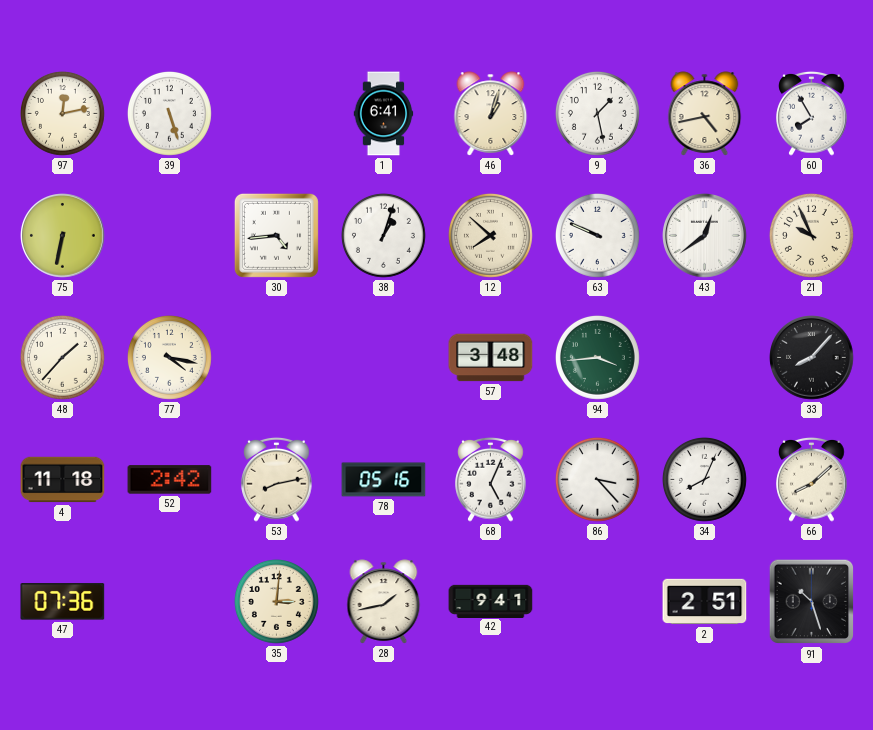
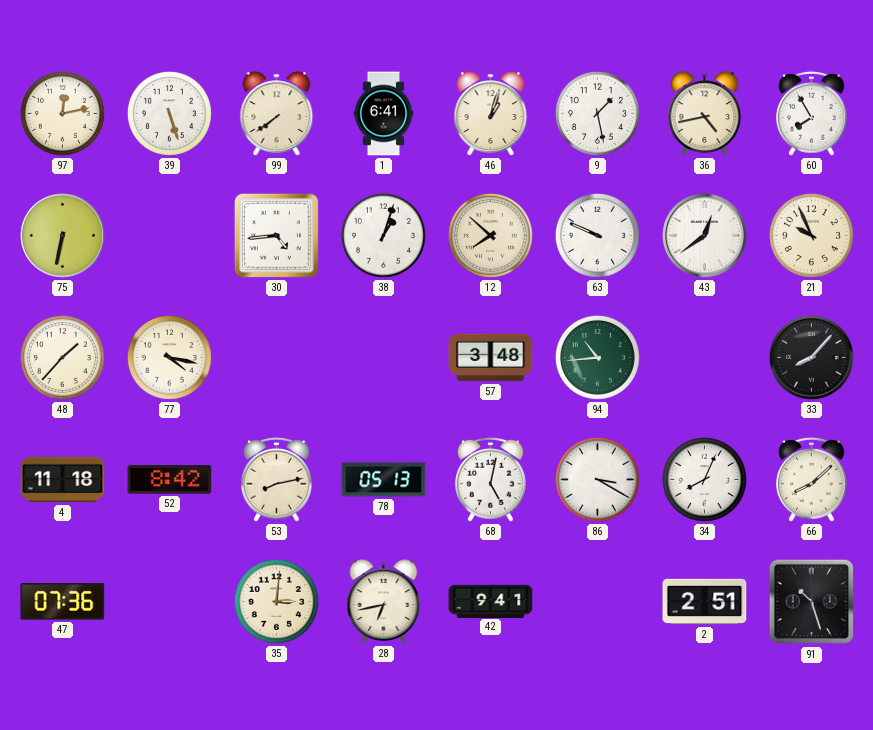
99: none -> 7:39 (277, 114)
94: 3:44 -> 10:44 (597, 357)
52: 2:42 -> 8:42 (170, 480)
78: 05:16 -> 05:13 (384, 480)
68: 5:04 -> 5:02 (491, 479)
86: 3:23 -> 3:20 (597, 479)
28: 1:43 -> 6:43 (384, 602)
